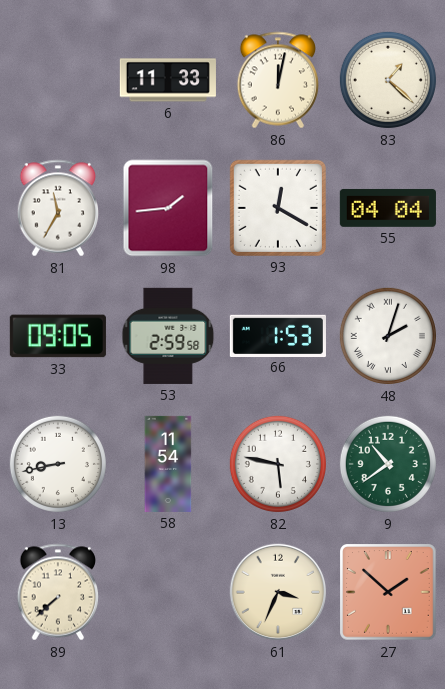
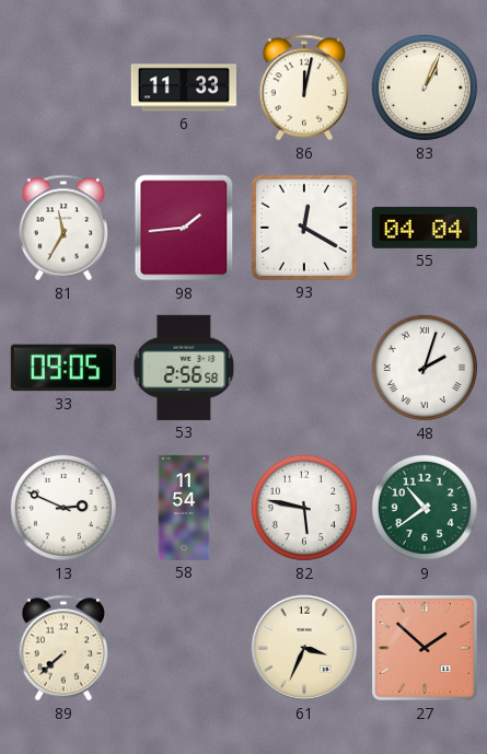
83: 1:22 -> 1:04 (425, 88)
53: 2:59 -> 2:56 (184, 368)
66: 1:53 -> none (278, 335)
13: 8:43 -> 2:49 (63, 508)
